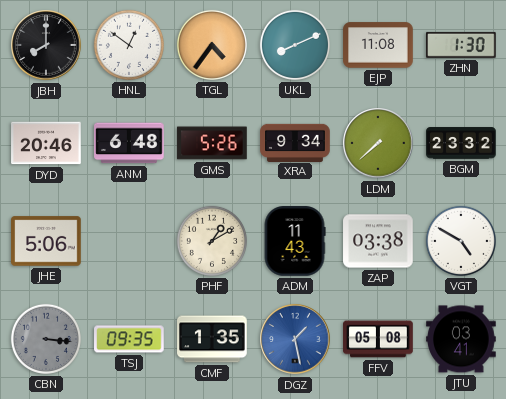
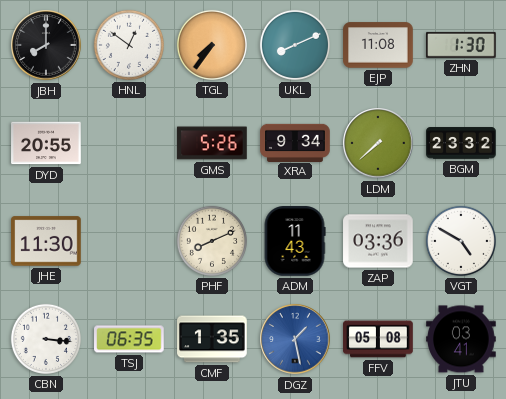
TGL: 4:36 -> 7:36 (212, 45)
DYD: 20:46 -> 20:55 (46, 143)
ANM: 6:48 -> none (129, 143)
JHE: 5:06 -> 11:30 (46, 241)
PHF: 1:10 -> 8:11 (212, 241)
ZAP: 03:38 -> 03:36 (378, 241)
CBN dial: grey -> white (46, 339)
TSJ: 09:35 -> 06:35 (129, 339)
